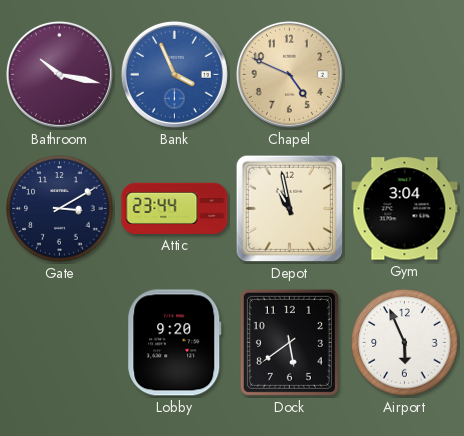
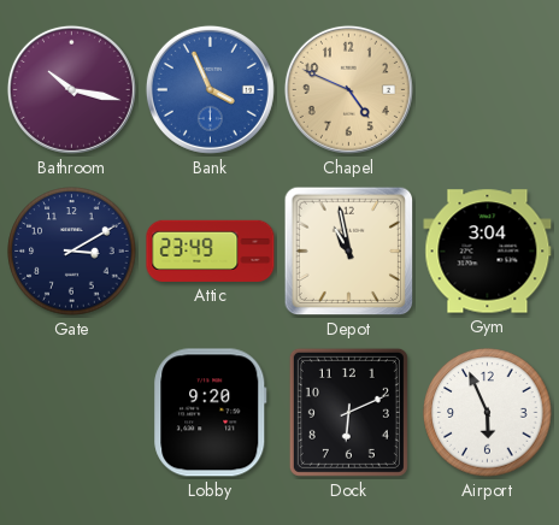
Attic: 23:44 -> 23:49 (211, 250)
Dock: 5:39 -> 6:11 (348, 412)
